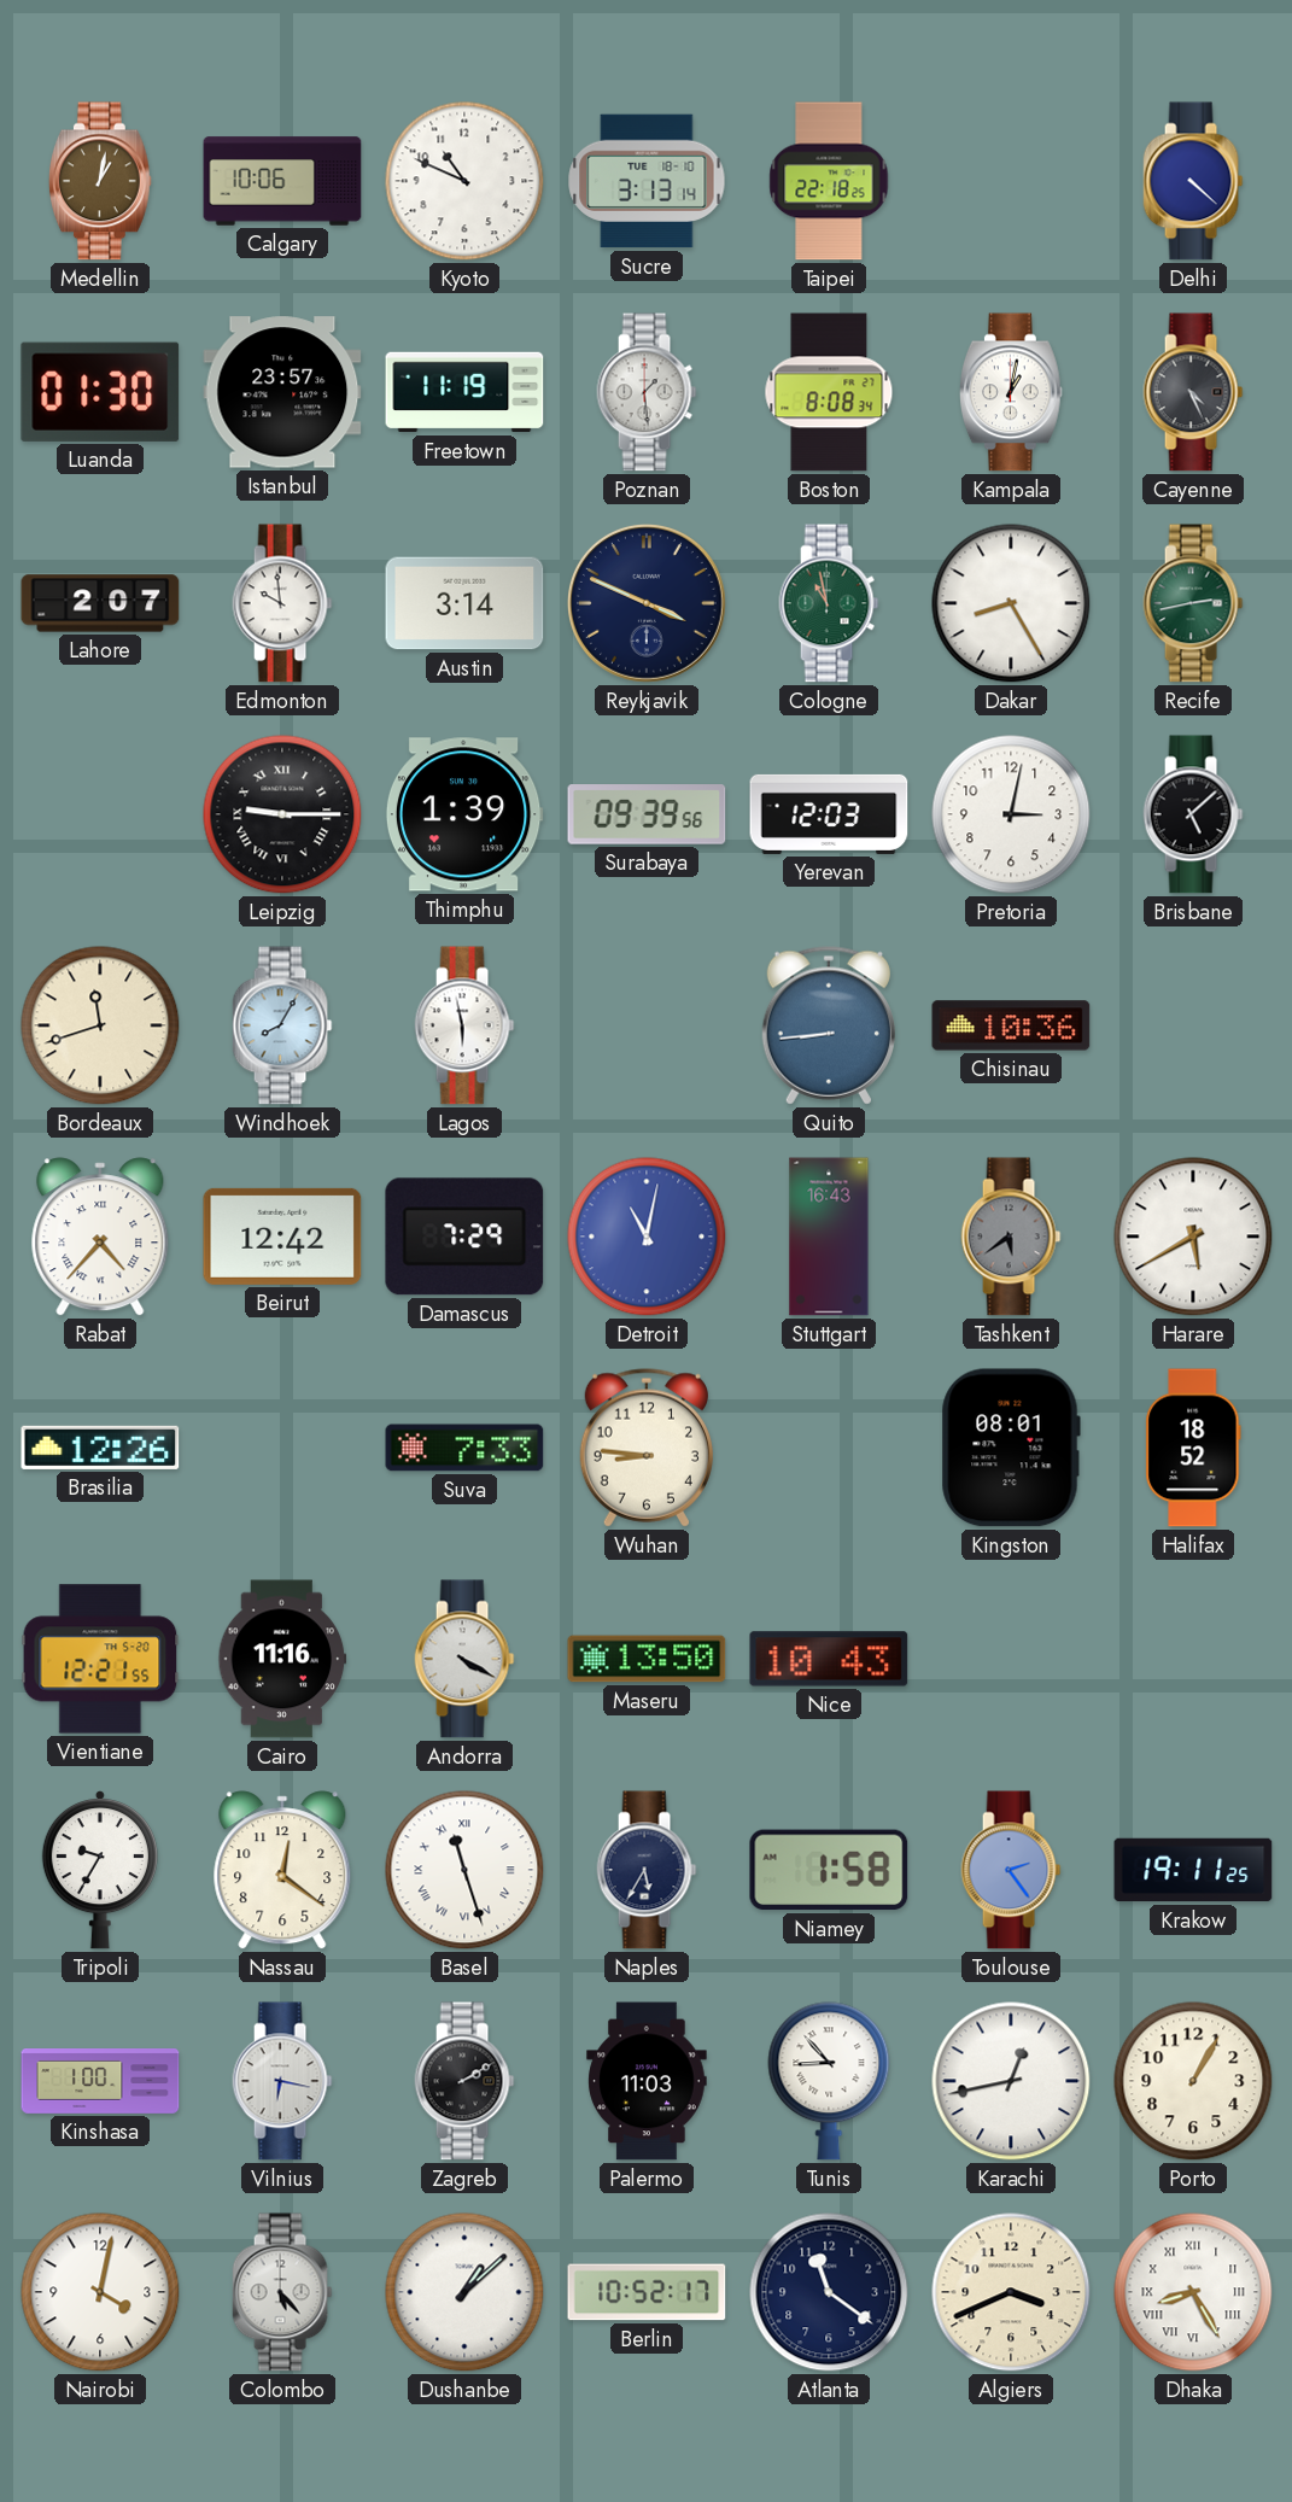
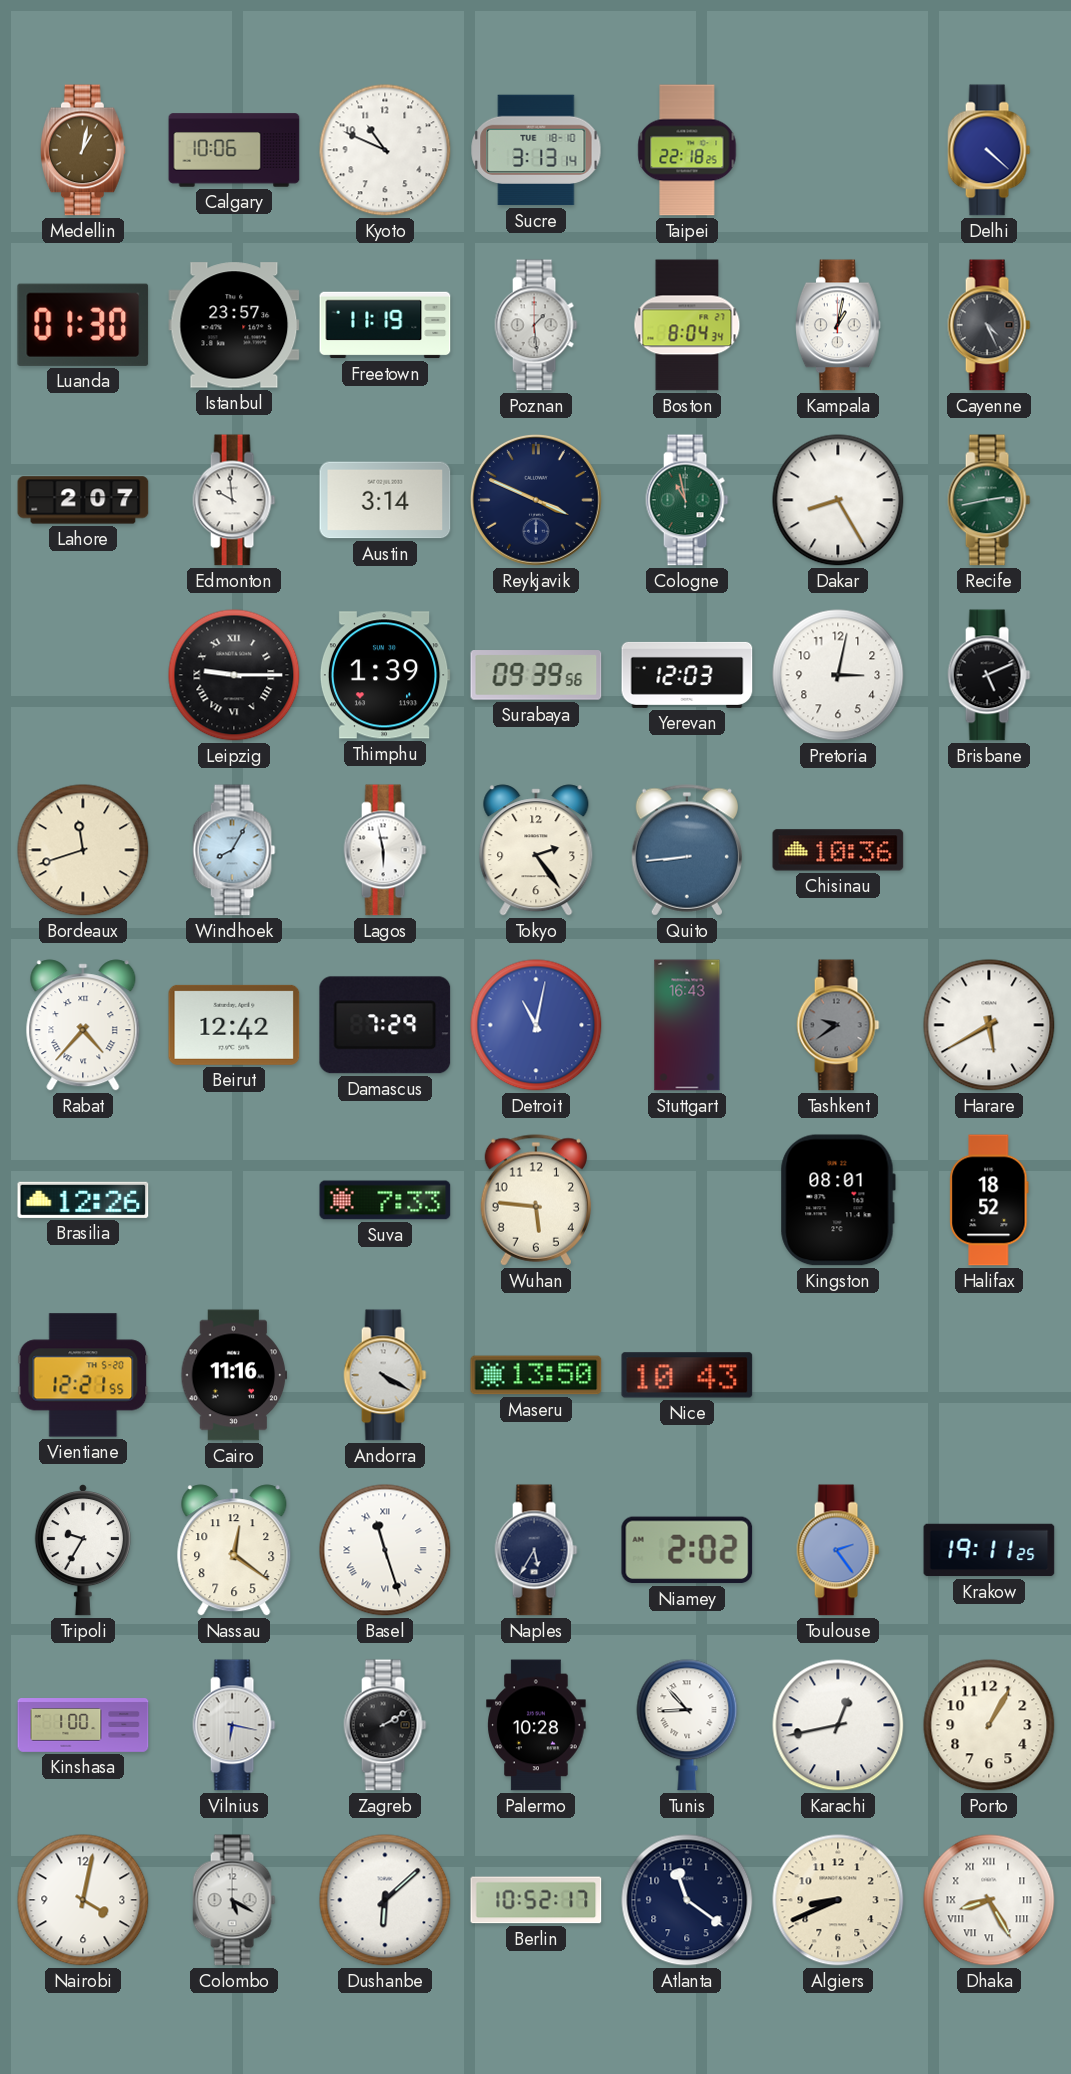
Boston: 8:08 -> 8:04 (687, 325)
Brisbane: 5:08 -> 5:11 (989, 675)
Tokyo: none -> 2:24 (536, 850)
Tashkent: 5:39 -> 9:39 (838, 1025)
Wuhan: 8:46 -> 5:46 (536, 1200)
Niamey: 1:58 -> 2:02 (687, 1550)
Palermo: 11:03 -> 10:28 (536, 1725)
Colombo: 5:23 -> 5:20 (234, 1900)
Dushanbe: 1:08 -> 6:08 (385, 1900)
Algiers: 3:41 -> 8:41 (838, 1900)
